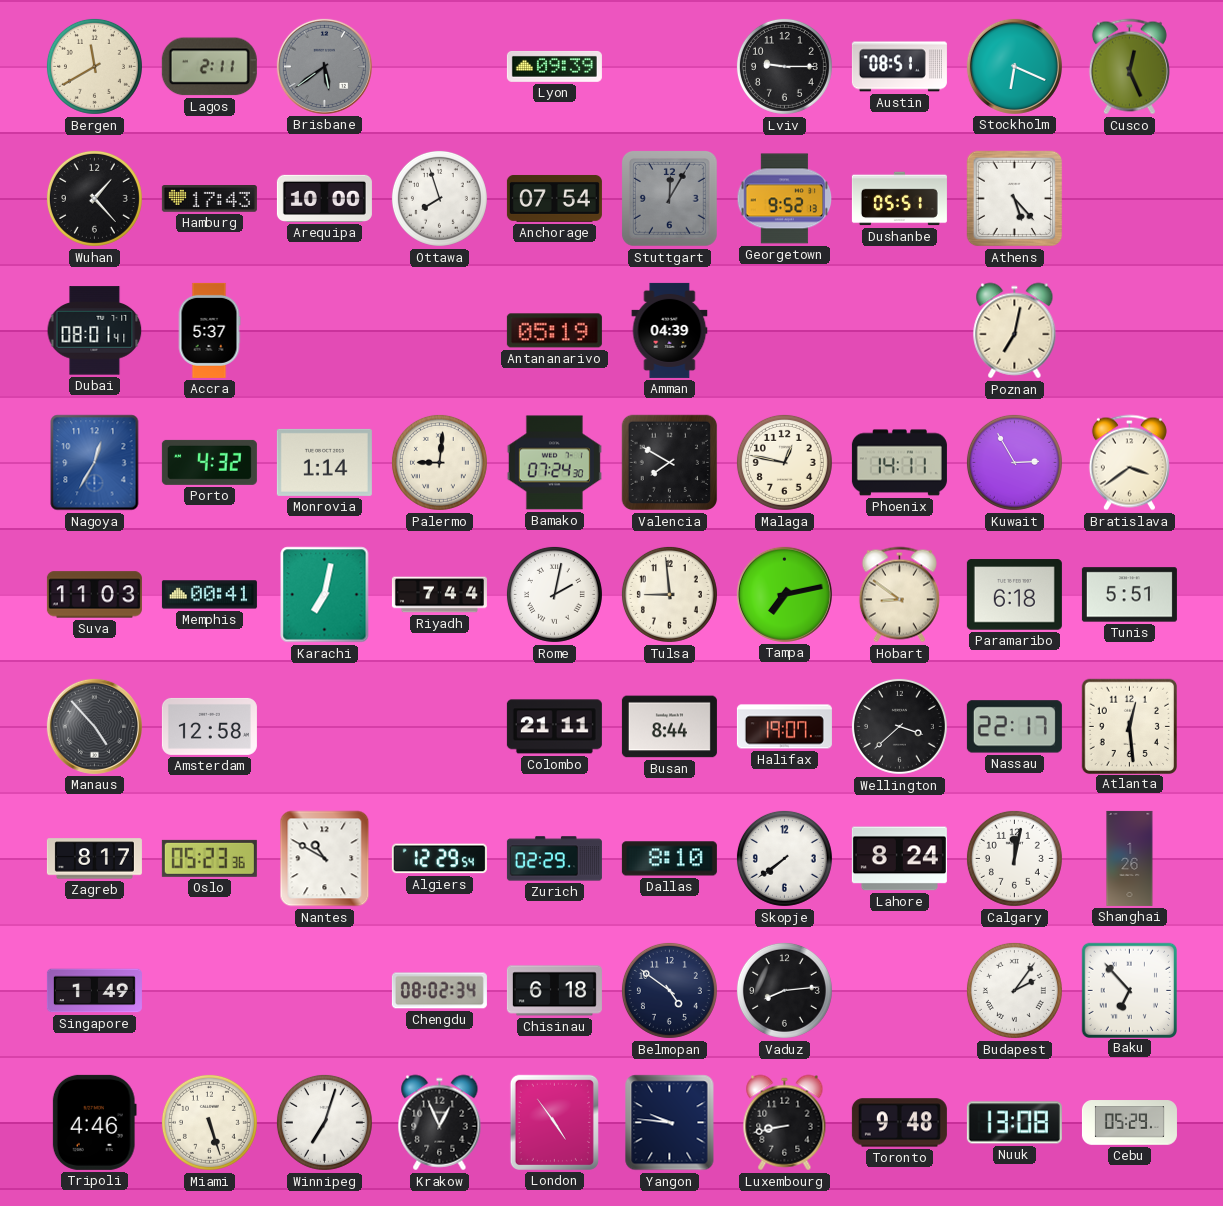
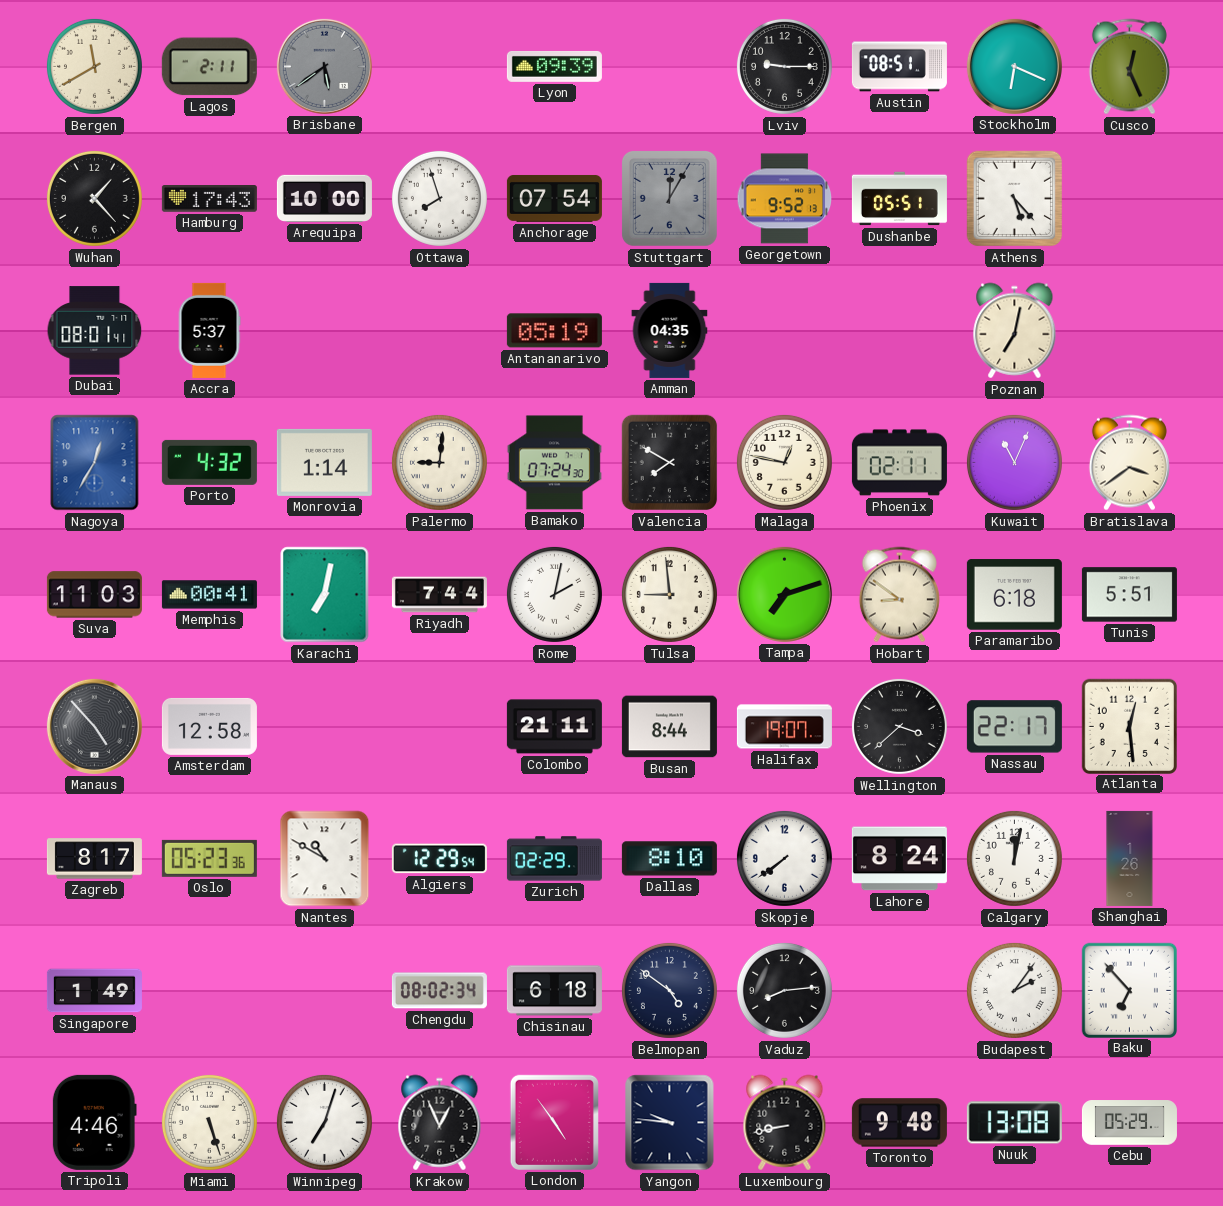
Amman: 04:39 -> 04:35 (670, 330)
Phoenix: 14:11 -> 02:11 (899, 463)
Kuwait: 2:55 -> 11:04 (1014, 462)
Tampa: 7:13 -> 7:12 (784, 594)
